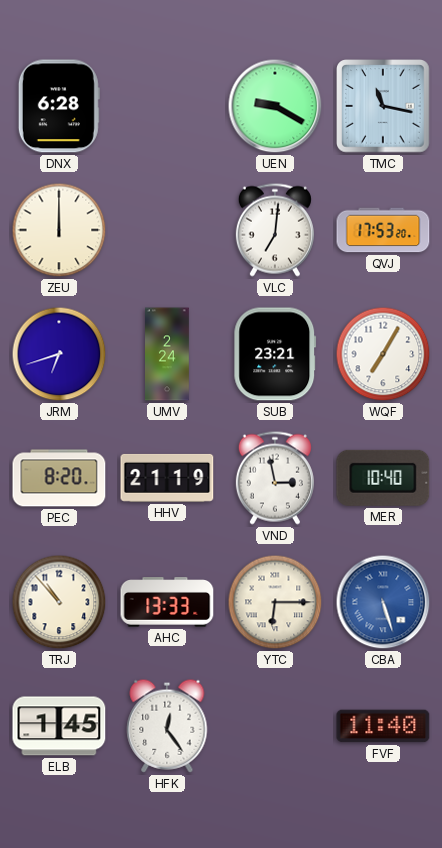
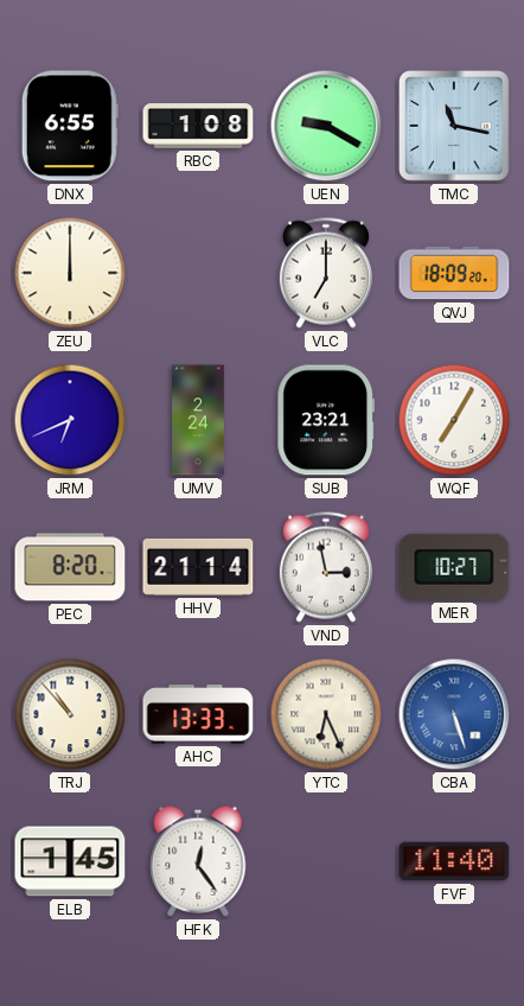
DNX: 6:28 -> 6:55 (70, 126)
RBC: none -> 1:08 (198, 126)
VLC: 7:01 -> 7:00 (326, 273)
QVJ: 17:53 -> 18:09 (454, 273)
JRM: 6:42 -> 6:41 (70, 420)
HHV: 21:19 -> 21:14 (198, 567)
MER: 10:40 -> 10:27 (454, 567)
YTC: 6:15 -> 6:26 (326, 714)
